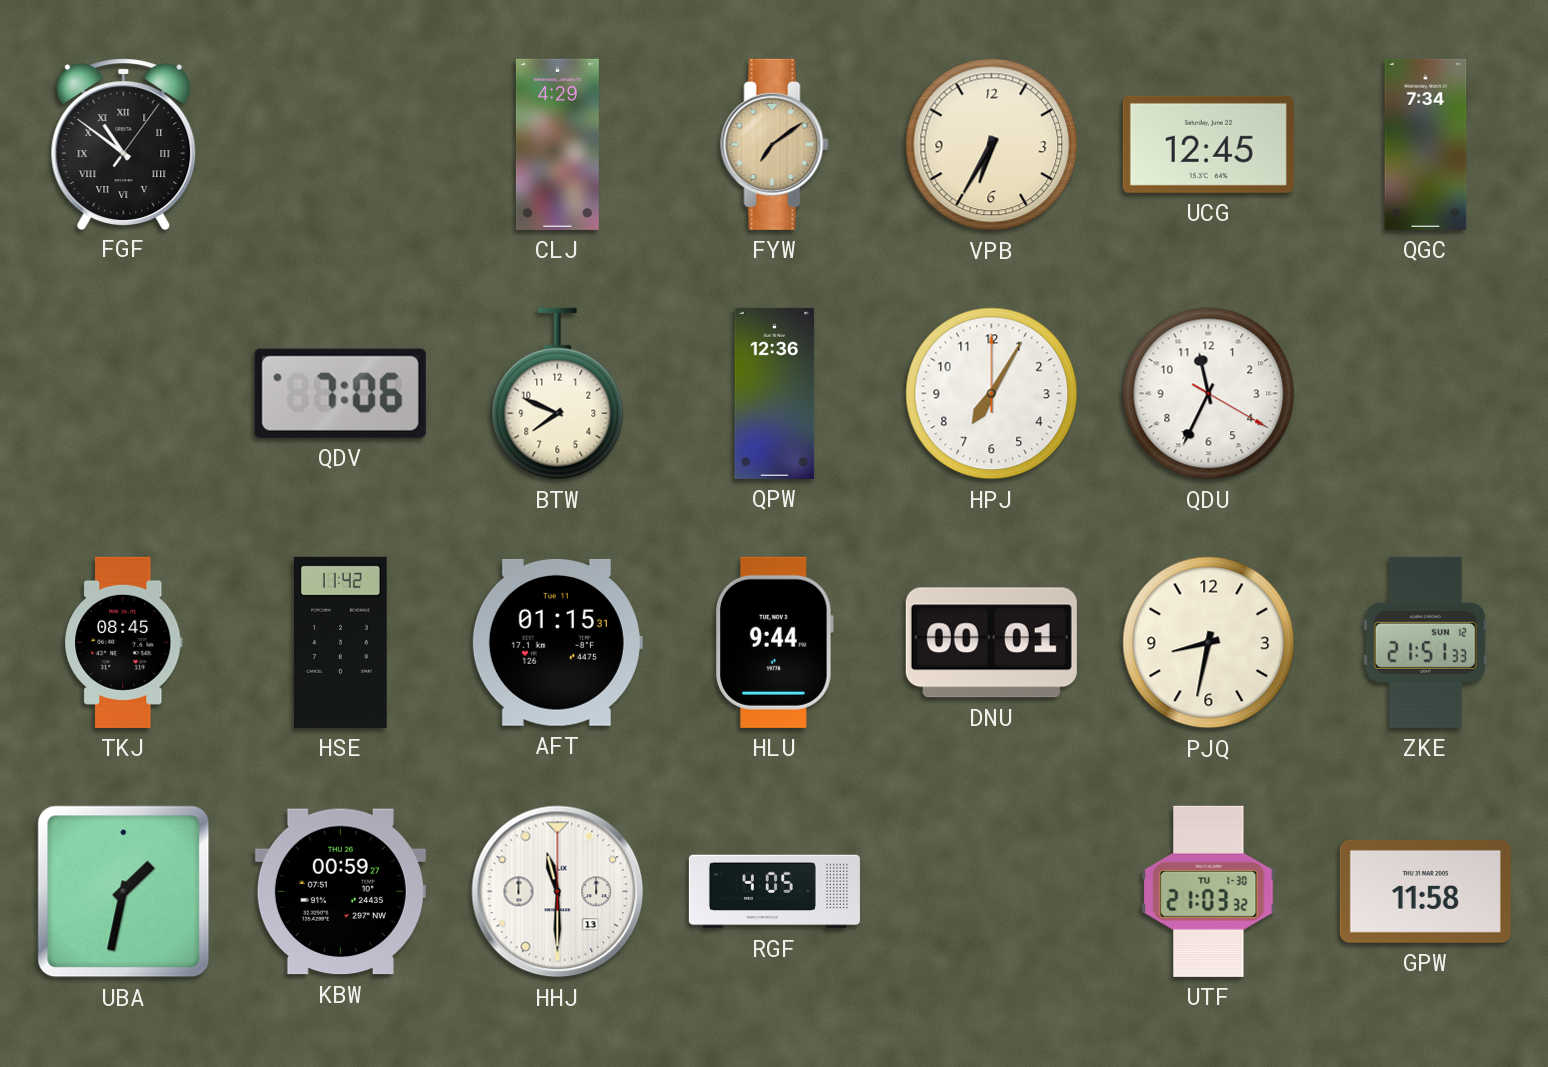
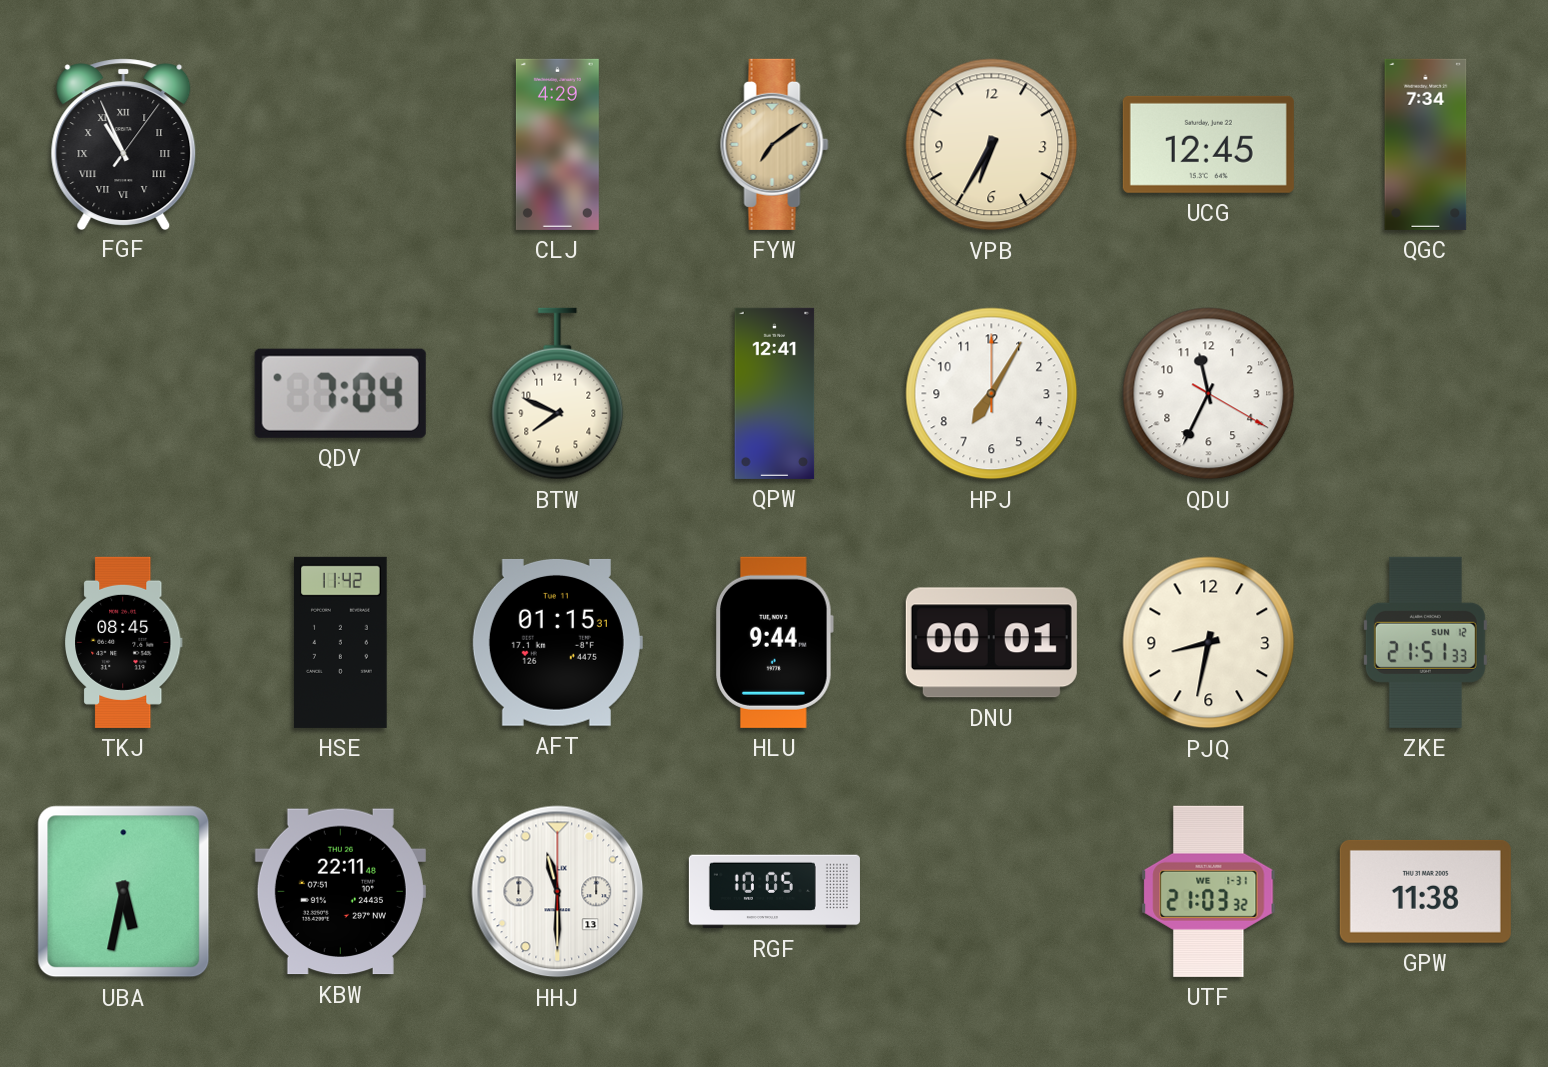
FGF: 10:51 -> 10:56 (124, 144)
QDV: 7:06 -> 7:04 (340, 393)
QPW: 12:36 -> 12:41 (775, 393)
UBA: 1:32 -> 5:32 (124, 892)
KBW: 00:59 -> 22:11 (340, 892)
RGF: 4:05 -> 10:05 (774, 892)
UTF date: TU 1-30 -> WE 1-31 (1209, 891)
GPW: 11:58 -> 11:38 (1425, 891)
